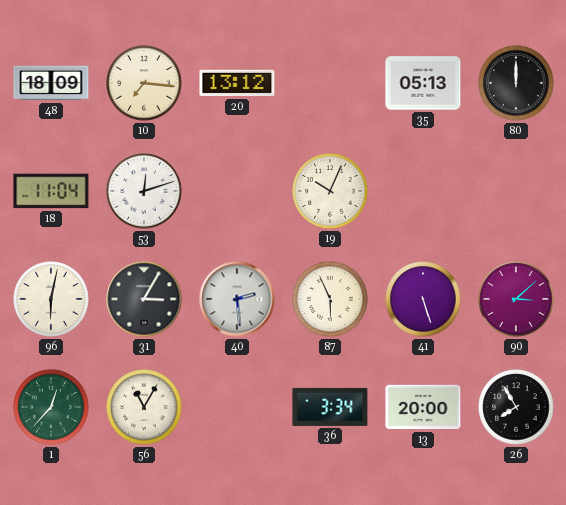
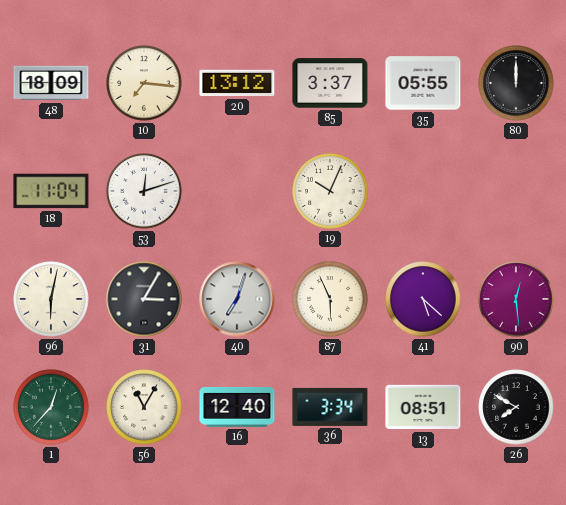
85: none -> 3:37 (330, 83)
35: 05:13 -> 05:55 (423, 83)
40: 2:29 -> 7:03 (237, 299)
41: 5:27 -> 5:22 (423, 299)
90: 3:08 -> 12:29 (516, 299)
16: none -> 12:40 (237, 407)
13: 20:00 -> 08:51 (423, 407)
26: 7:55 -> 7:50 (516, 407)
